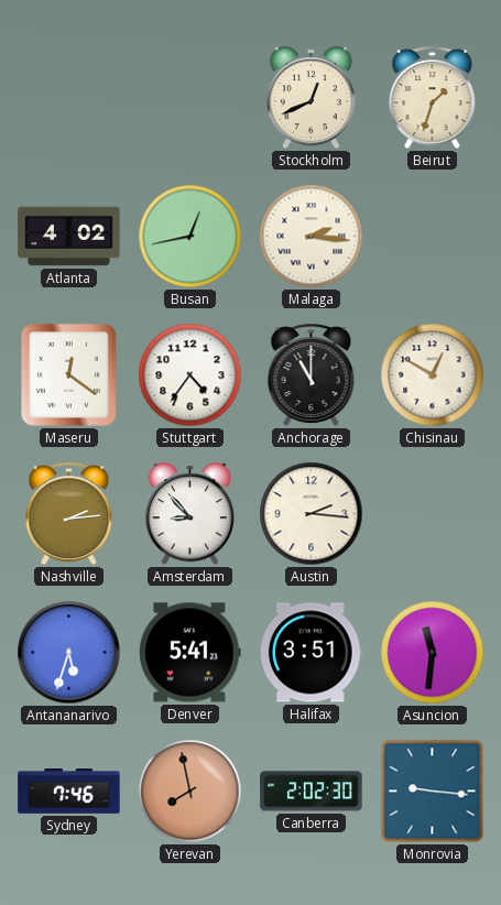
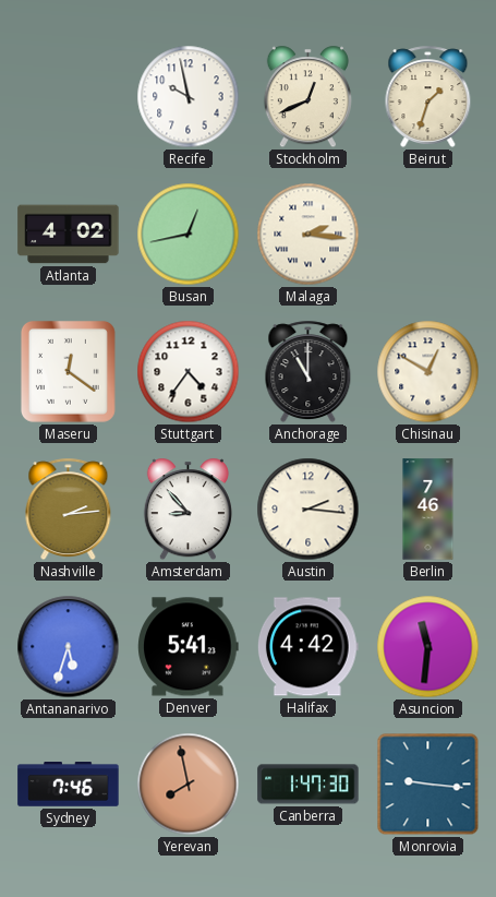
Recife: none -> 9:58 (189, 97)
Berlin: none -> 7:46 (428, 510)
Halifax: 3:51 -> 4:42 (307, 647)
Canberra: 2:02 -> 1:47 (309, 785)
